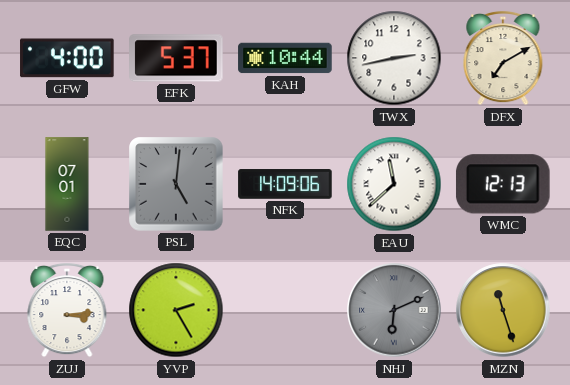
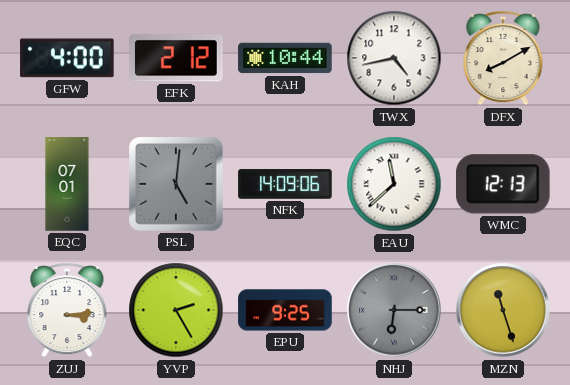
EFK: 5:37 -> 2:12 (176, 58)
TWX: 2:43 -> 4:43 (394, 58)
DFX: 7:10 -> 8:10 (503, 58)
EPU: none -> 9:25 (285, 310)
NHJ: 6:11 -> 6:15 (394, 310)
